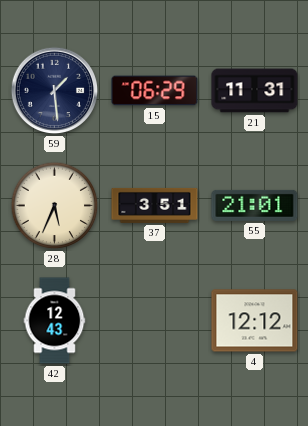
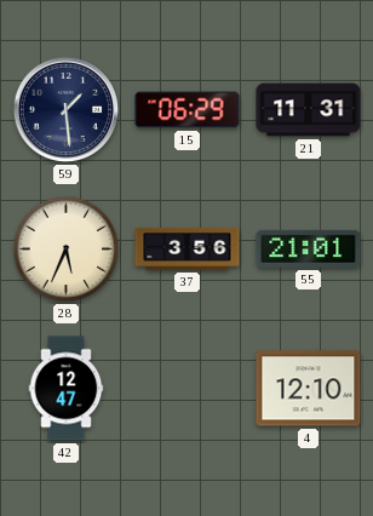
37: 3:51 -> 3:56 (188, 248)
42: 12:43 -> 12:47 (67, 389)
4: 12:12 -> 12:10 (309, 389)
